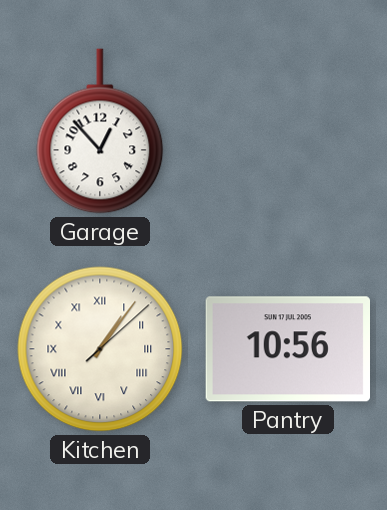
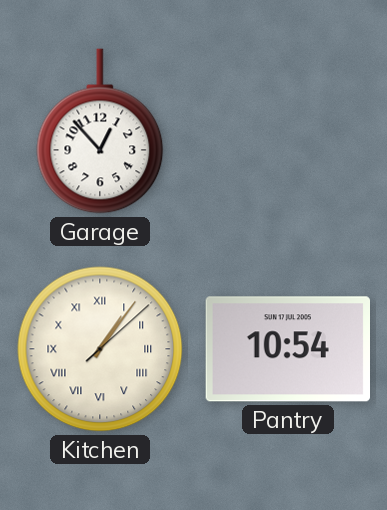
Pantry: 10:56 -> 10:54 (287, 349)
